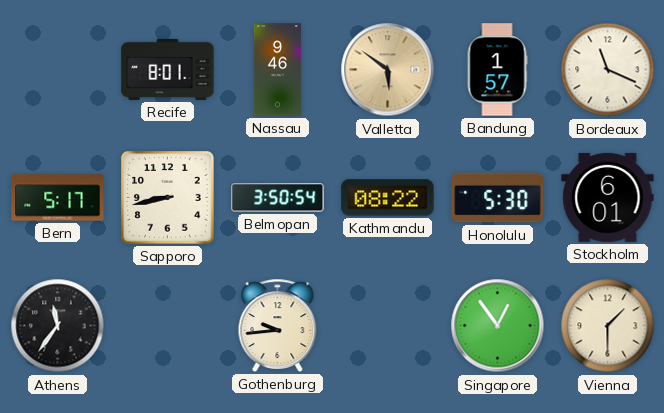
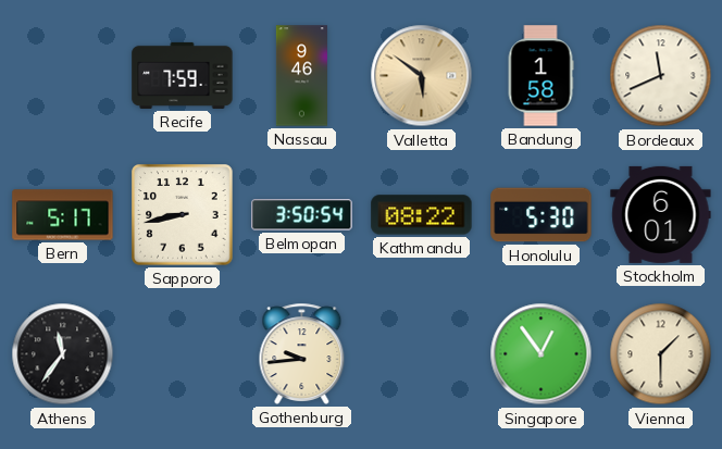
Recife: 8:01 -> 7:59 (183, 75)
Bandung: 1:57 -> 1:58 (540, 76)
Bordeaux: 11:19 -> 11:41 (661, 76)
